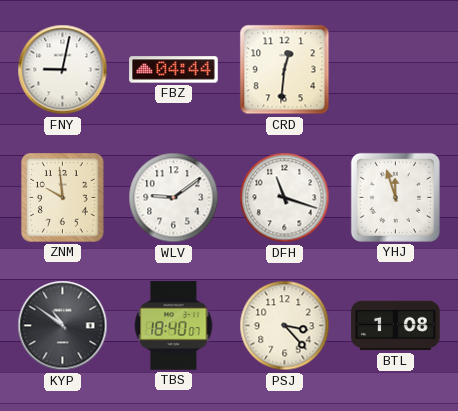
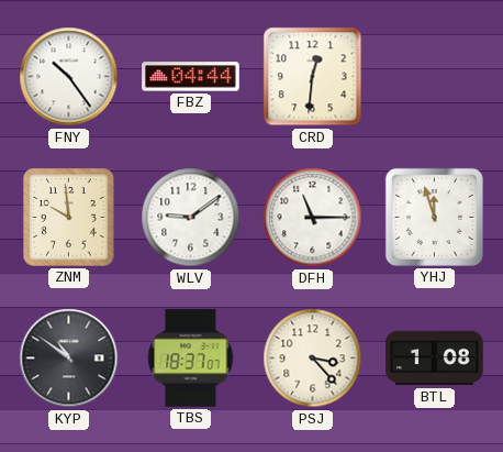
FNY: 9:02 -> 10:24 (69, 77)
DFH: 11:18 -> 11:15 (313, 218)
TBS: 18:40 -> 18:37 (191, 359)
